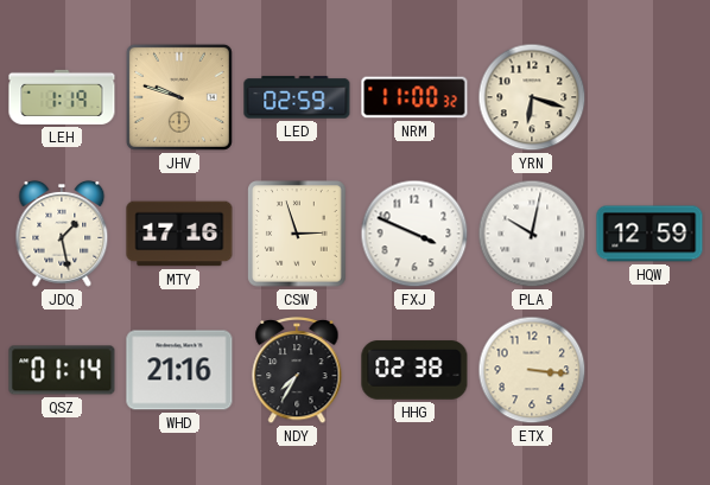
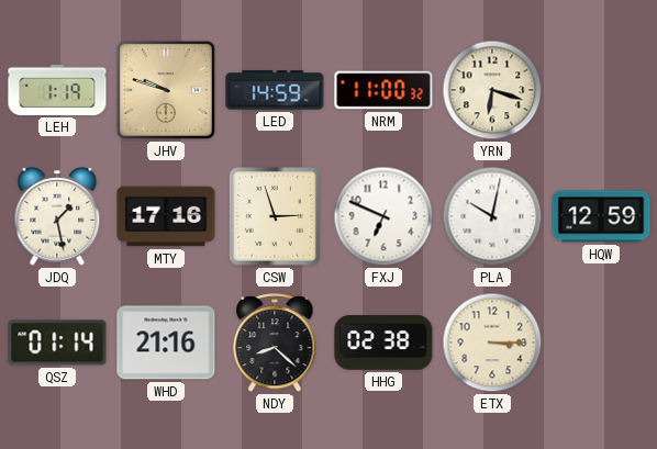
LED: 02:59 -> 14:59 (275, 90)
FXJ: 3:49 -> 6:49 (383, 216)
NDY: 7:35 -> 8:22 (275, 344)
ETX: 3:16 -> 3:15 (492, 343)
